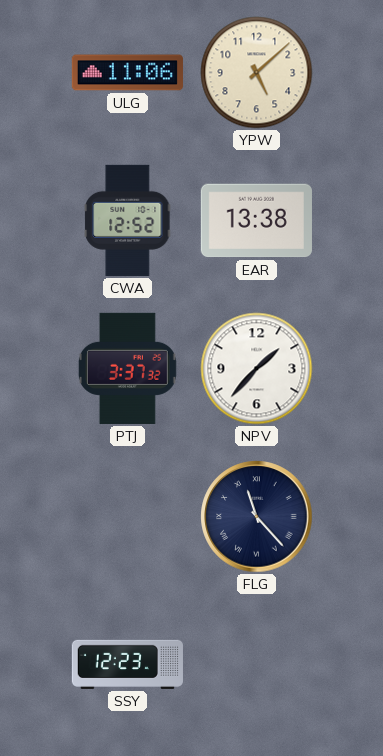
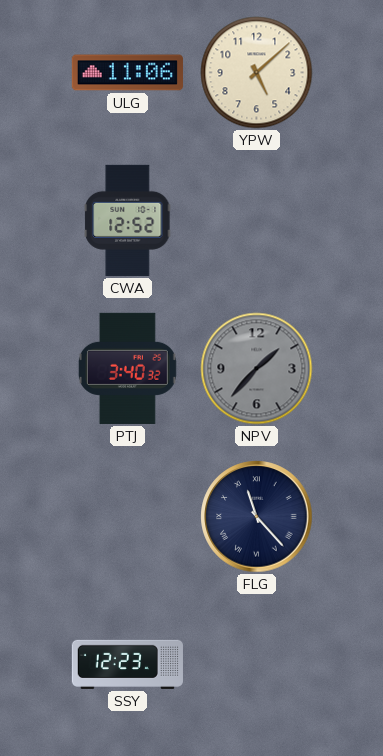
EAR: 13:38 -> none (256, 221)
PTJ: 3:37 -> 3:40 (127, 368)
NPV dial: white -> grey (257, 369)
